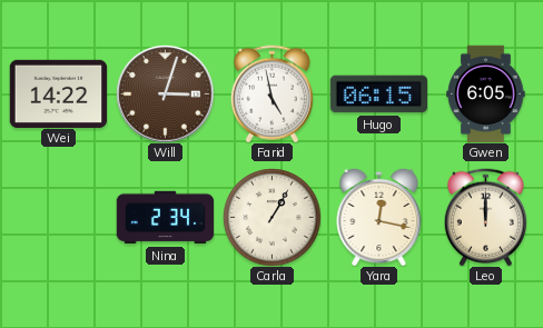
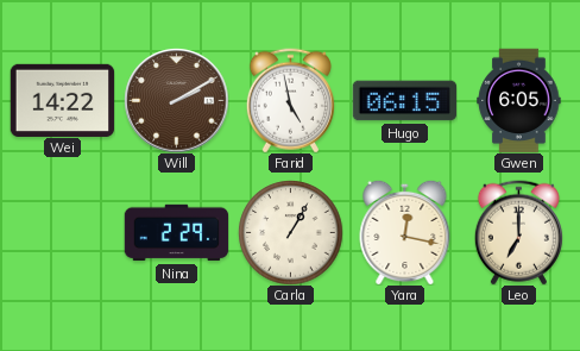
Will: 3:03 -> 2:10 (176, 100)
Nina: 2:34 -> 2:29 (176, 233)
Leo: 12:00 -> 7:00 (518, 232)
